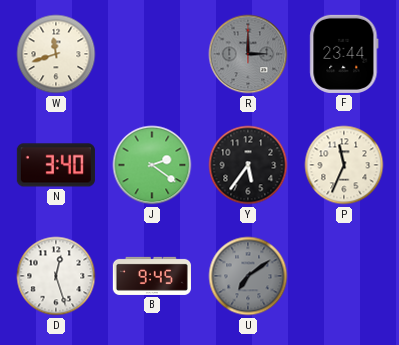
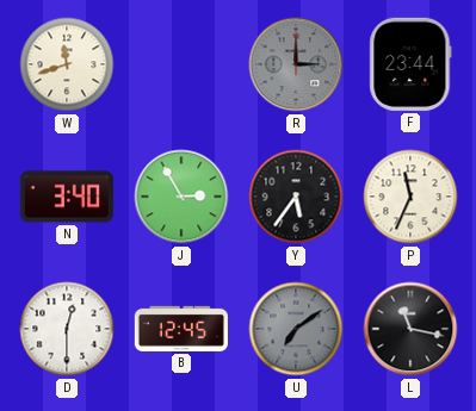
J: 2:21 -> 2:55 (181, 197)
D: 12:27 -> 12:30 (67, 329)
B: 9:45 -> 12:45 (181, 329)
L: none -> 11:17 (410, 329)
